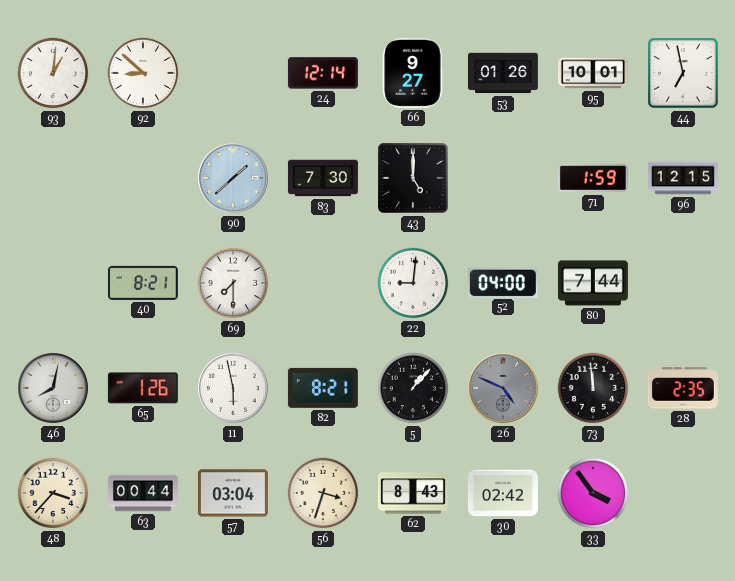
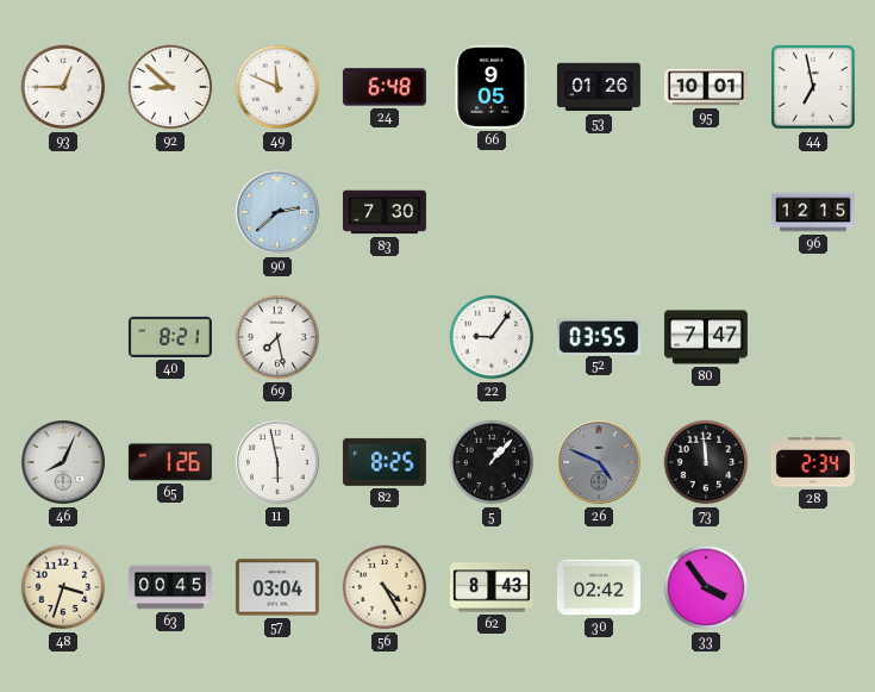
93: 1:01 -> 12:45 (63, 87)
49: none -> 11:49 (277, 87)
24: 12:14 -> 6:48 (385, 87)
66: 9:27 -> 9:05 (492, 87)
90: 1:38 -> 2:38 (279, 213)
43: 5:00 -> none (414, 179)
71: 1:59 -> none (593, 178)
69: 7:30 -> 7:28 (277, 337)
22: 9:01 -> 9:06 (492, 337)
52: 04:00 -> 03:55 (599, 336)
80: 7:44 -> 7:47 (706, 337)
46: 8:02 -> 8:04 (64, 463)
82: 8:21 -> 8:25 (385, 462)
28: 2:35 -> 2:34 (813, 462)
48: 3:37 -> 3:33 (63, 587)
63: 00:44 -> 00:45 (170, 587)
56: 3:33 -> 4:25 (385, 587)
